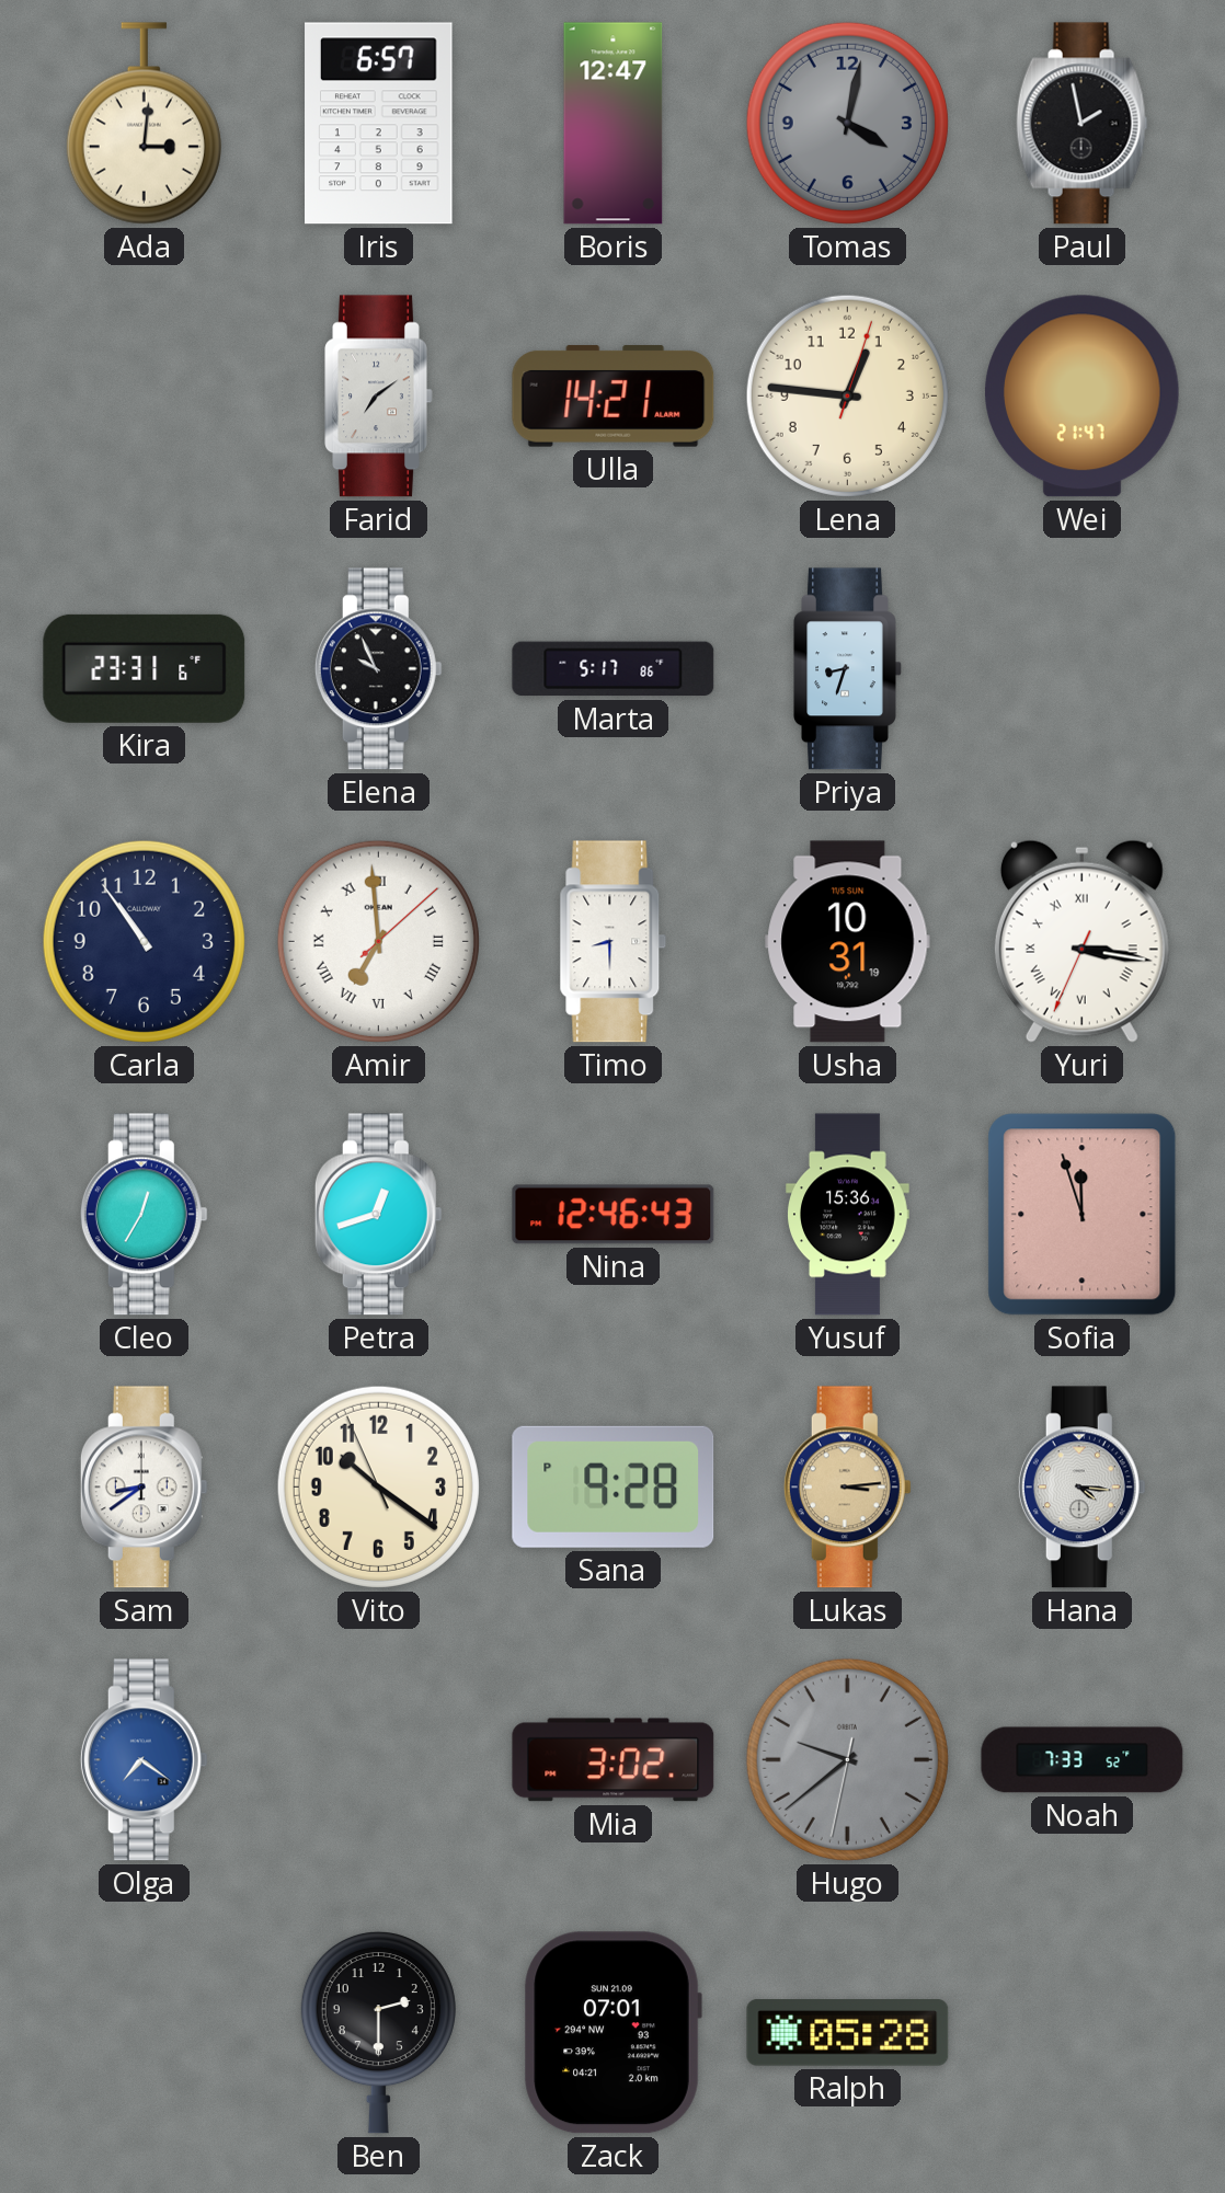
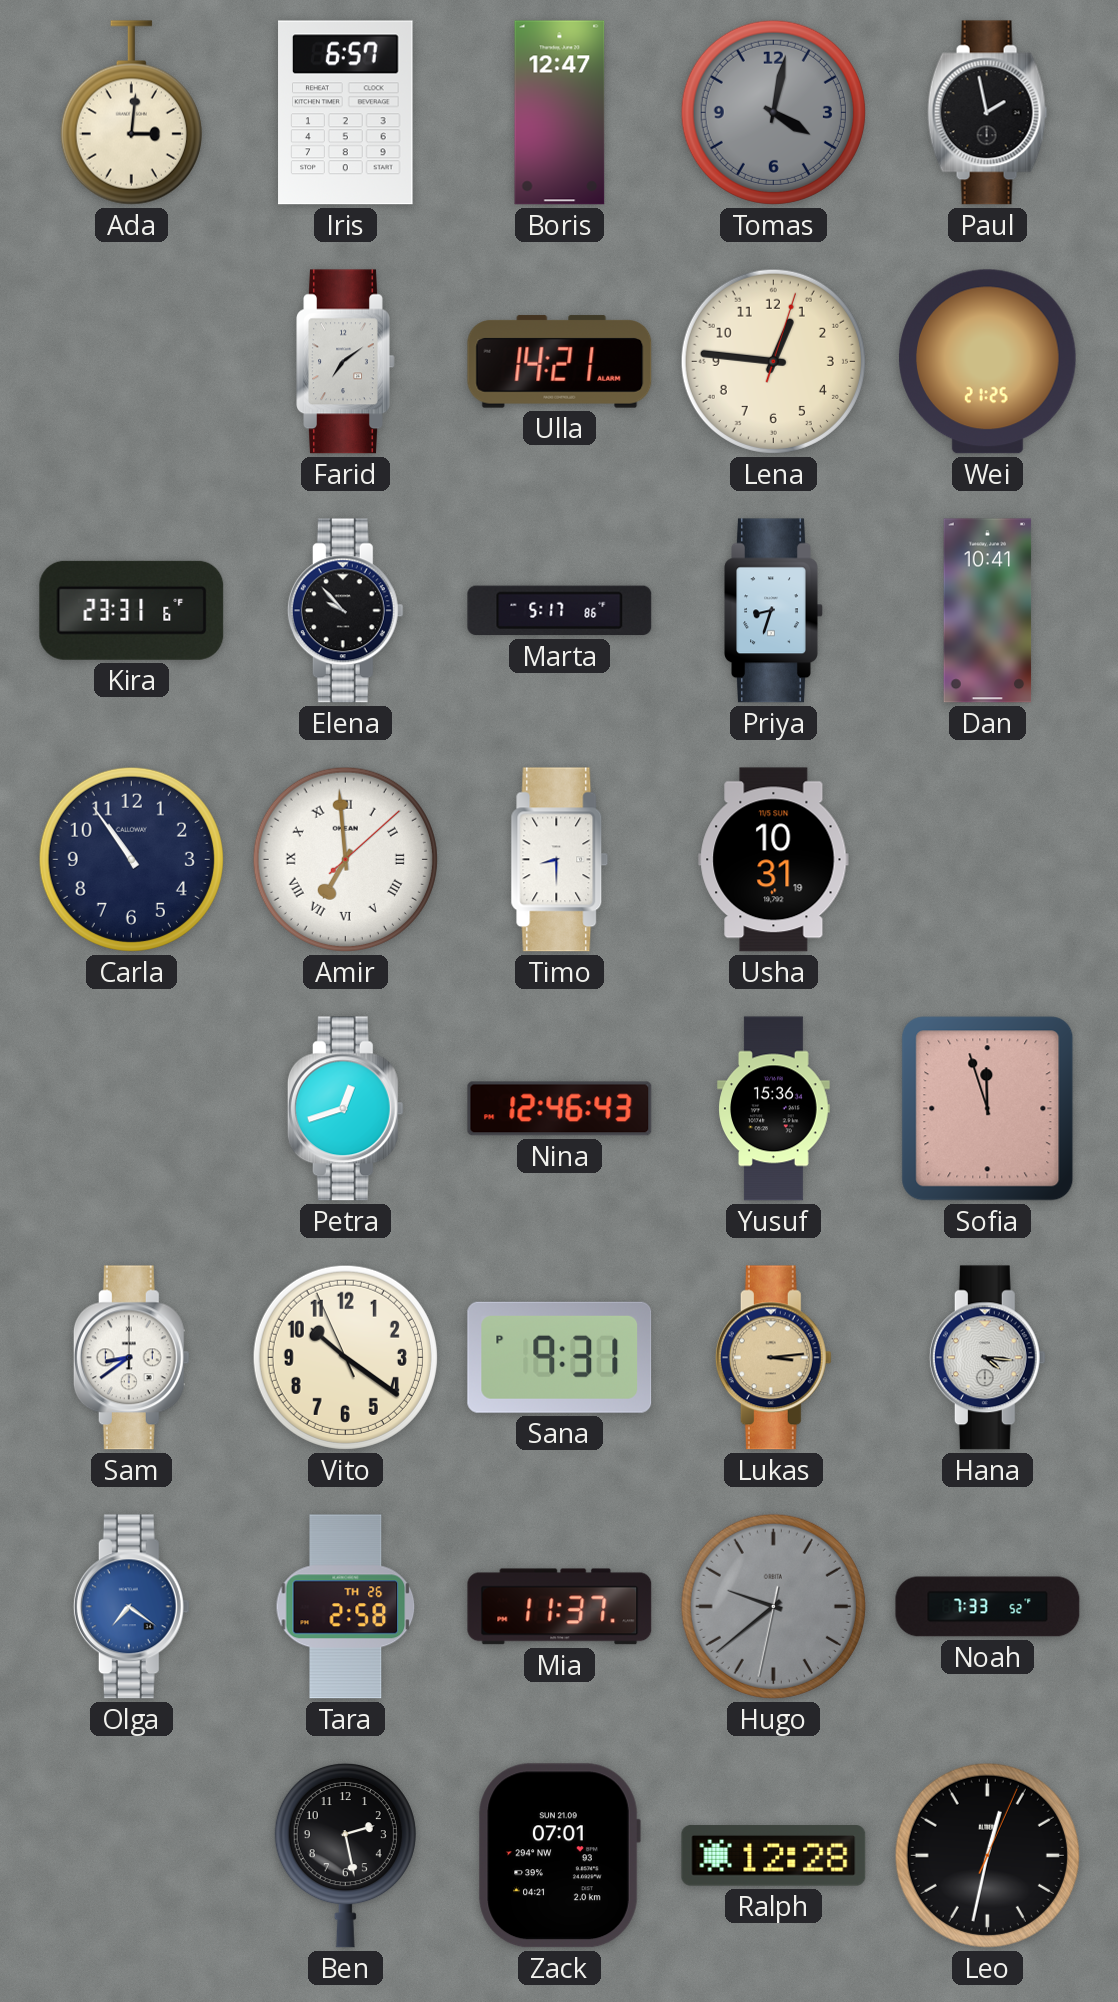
Wei: 21:47 -> 21:25 (988, 362)
Elena: 9:56 -> 9:53 (345, 611)
Dan: none -> 10:41 (988, 611)
Yuri: 3:16 -> none (1081, 941)
Cleo: 12:35 -> none (144, 1215)
Sana: 9:28 -> 9:31 (560, 1357)
Tara: none -> 2:58 (346, 1607)
Mia: 3:02 -> 11:37 (560, 1607)
Ben: 2:30 -> 2:28 (345, 1855)
Ralph: 05:28 -> 12:28 (774, 1856)
Leo: none -> 12:32 (987, 1855)
